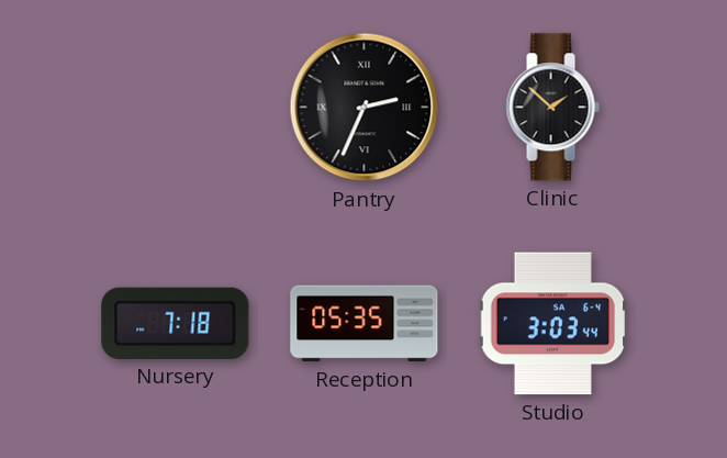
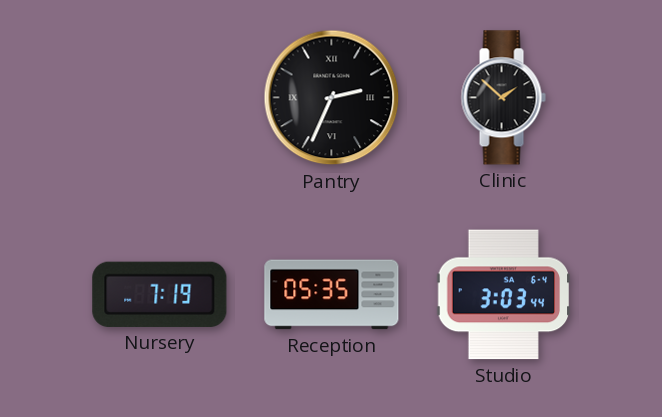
Nursery: 7:18 -> 7:19 (160, 294)
